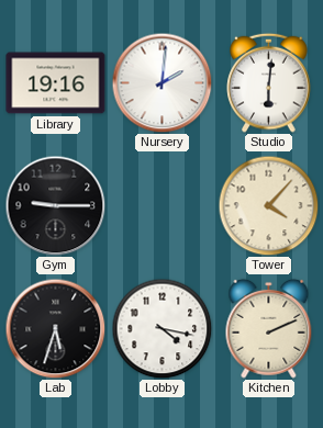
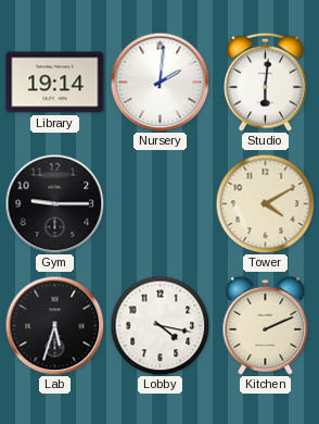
Library: 19:16 -> 19:14 (55, 83)
Tower: 4:07 -> 4:10 (265, 203)
